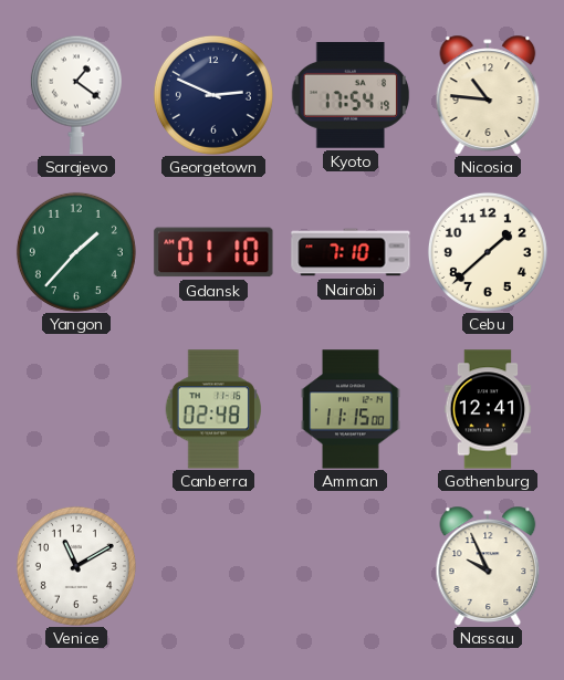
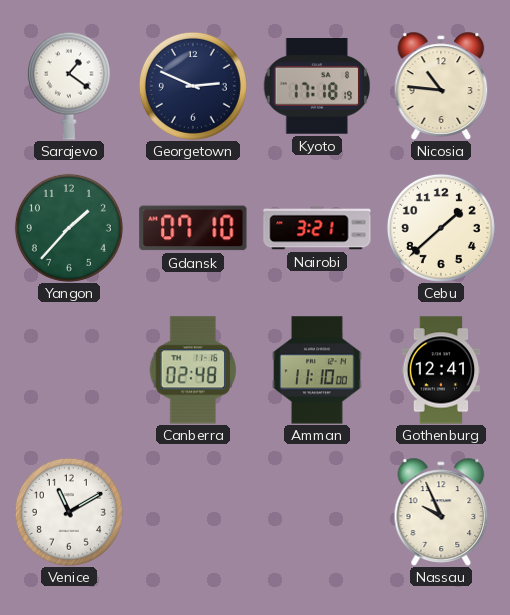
Kyoto: 17:54 -> 17:18 (317, 87)
Gdansk: 01:10 -> 07:10 (193, 228)
Nairobi: 7:10 -> 3:21 (317, 228)
Amman: 11:15 -> 11:10 (317, 370)
